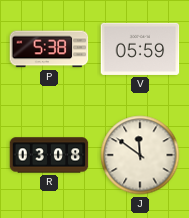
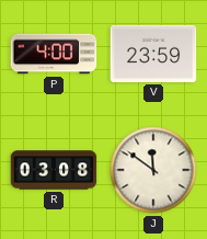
P: 5:38 -> 4:00 (54, 54)
V: 05:59 -> 23:59 (153, 54)
